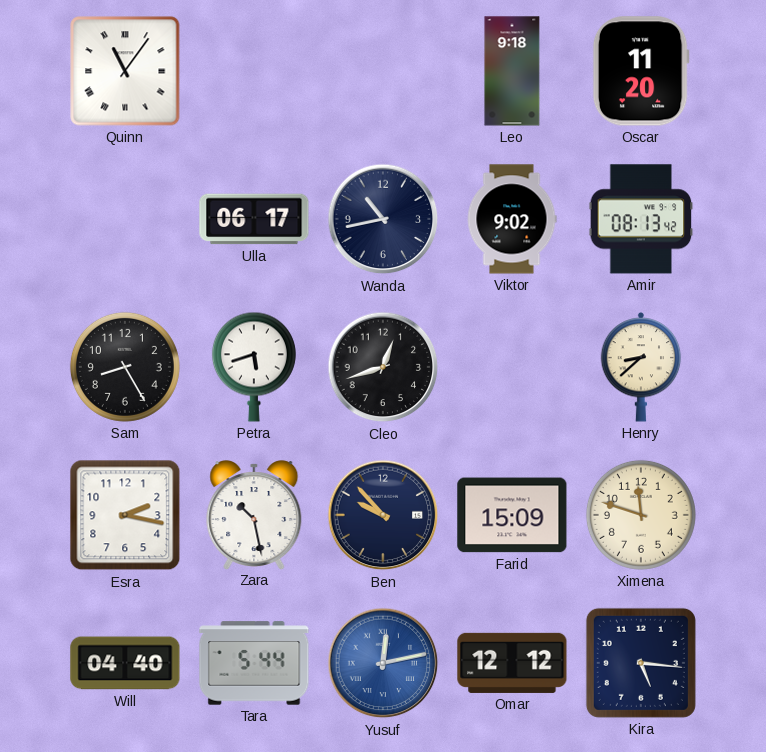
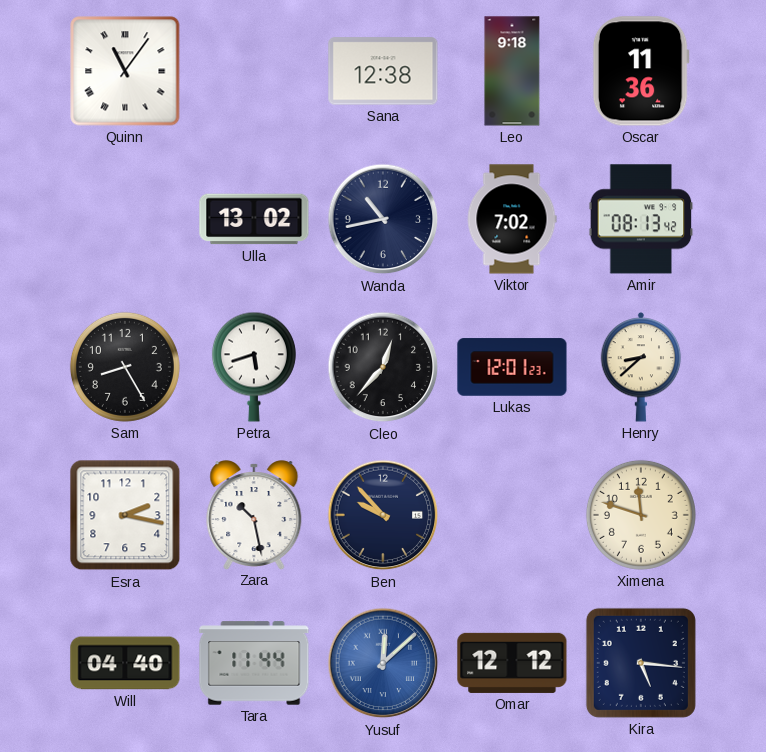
Sana: none -> 12:38 (383, 71)
Oscar: 11:20 -> 11:36 (641, 71)
Ulla: 06:17 -> 13:02 (254, 219)
Viktor: 9:02 -> 7:02 (512, 219)
Cleo: 12:42 -> 12:37 (383, 367)
Lukas: none -> 12:01 (512, 367)
Farid: 15:09 -> none (512, 515)
Tara: 5:44 -> 11:44 (254, 663)
Yusuf: 12:13 -> 12:08 (383, 663)
